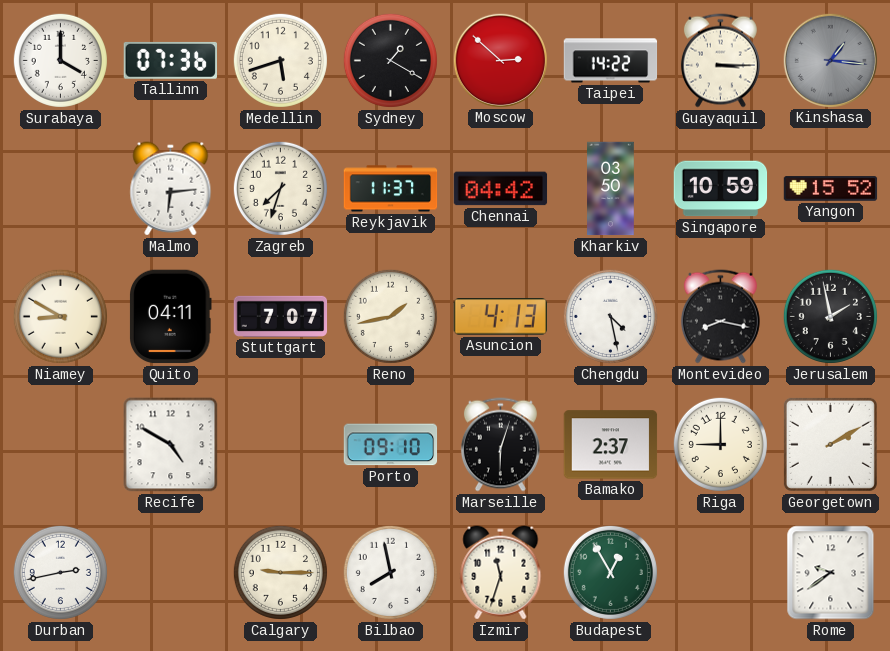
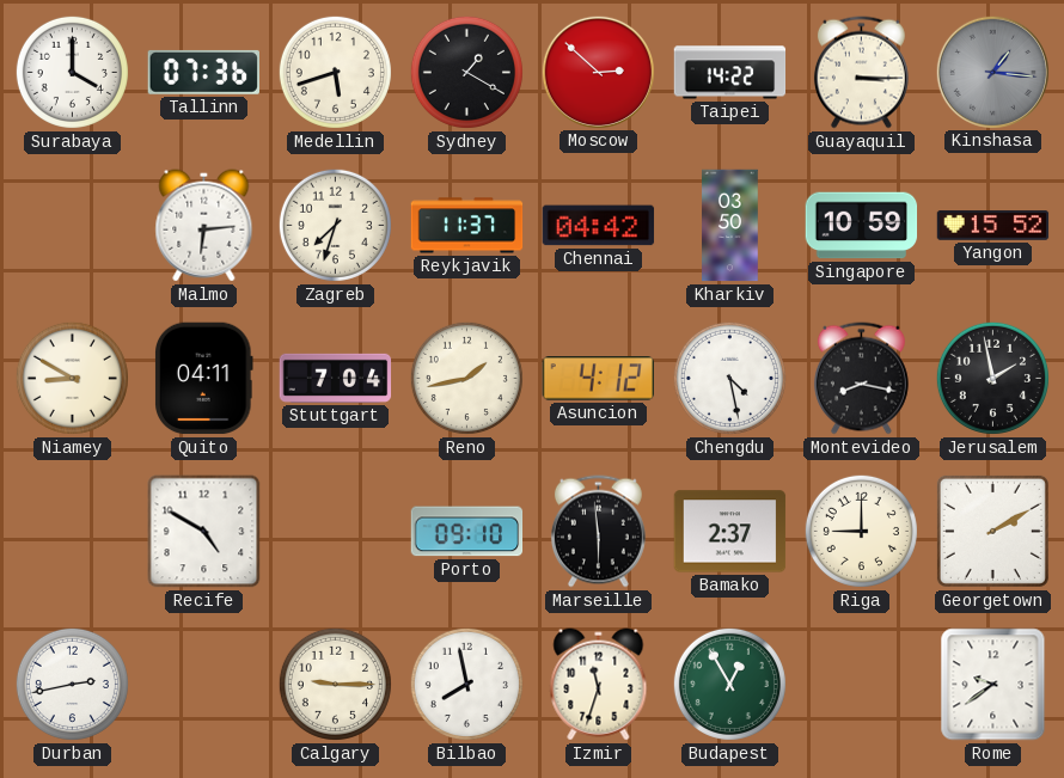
Stuttgart: 7:07 -> 7:04 (336, 378)
Asuncion: 4:13 -> 4:12 (598, 379)
Marseille: 6:03 -> 5:59 (598, 532)
